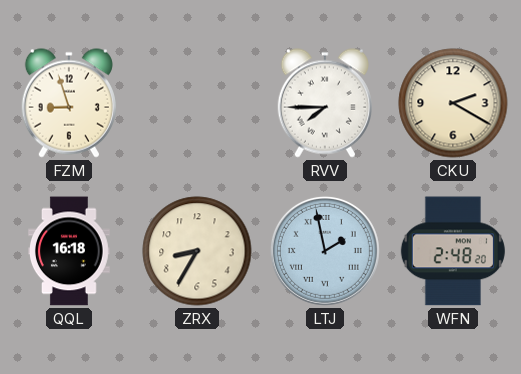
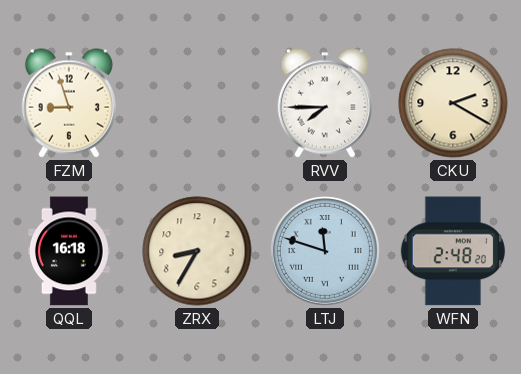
LTJ: 1:58 -> 11:48 (325, 251)
